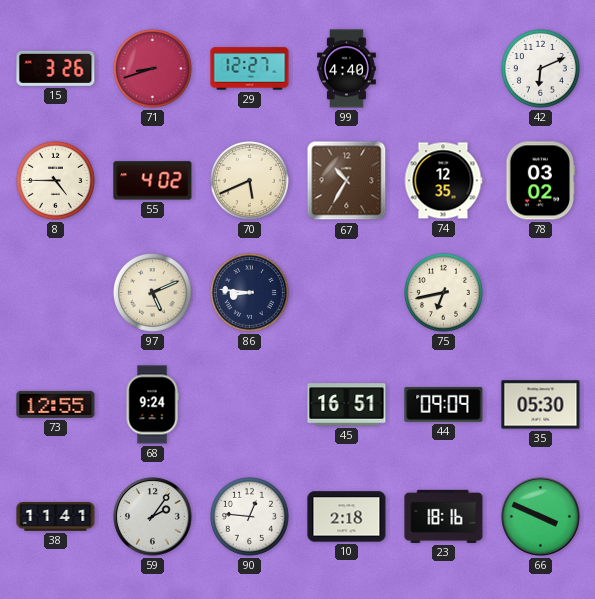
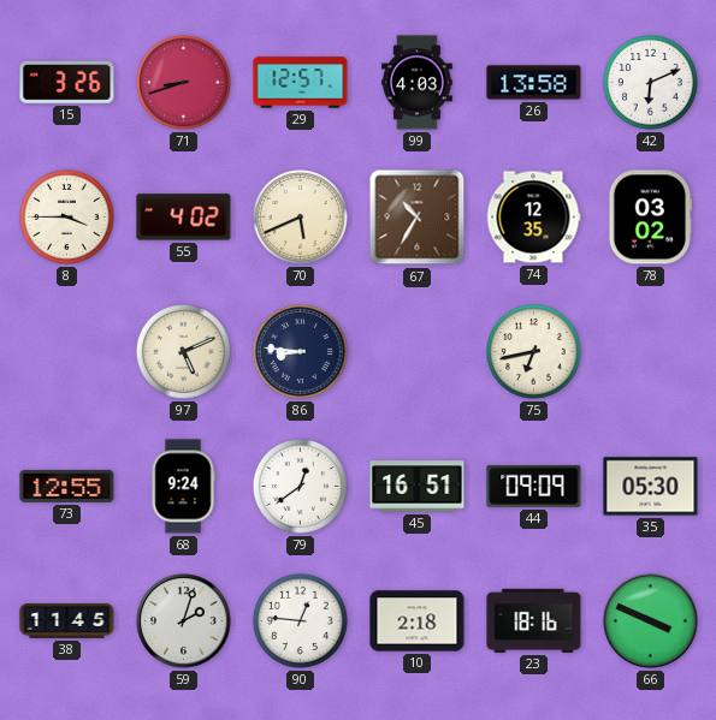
29: 12:27 -> 12:57 (301, 83)
99: 4:40 -> 4:03 (418, 83)
26: none -> 13:58 (534, 83)
8: 4:45 -> 3:45 (66, 216)
79: none -> 12:39 (300, 486)
38: 11:41 -> 11:45 (67, 621)
59: 2:06 -> 2:03 (184, 621)
